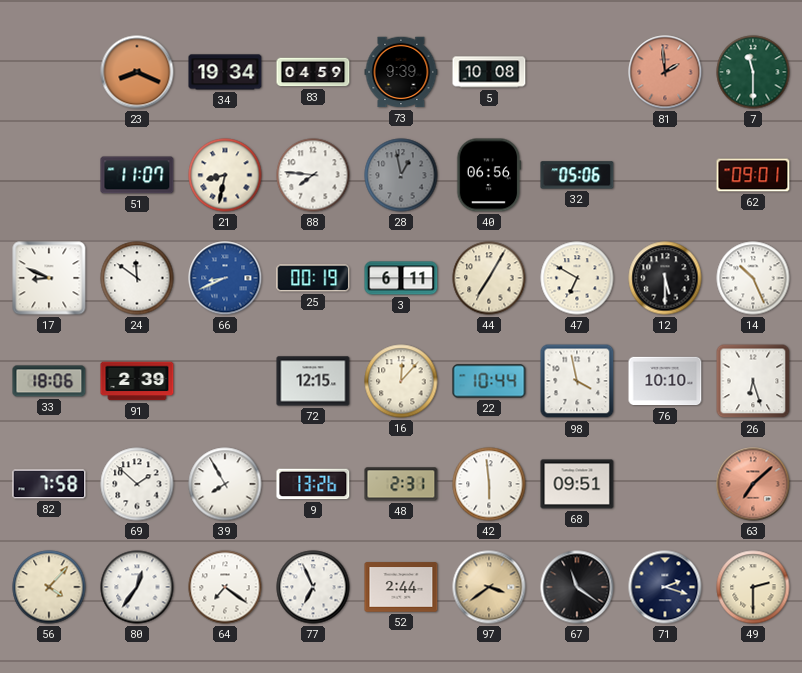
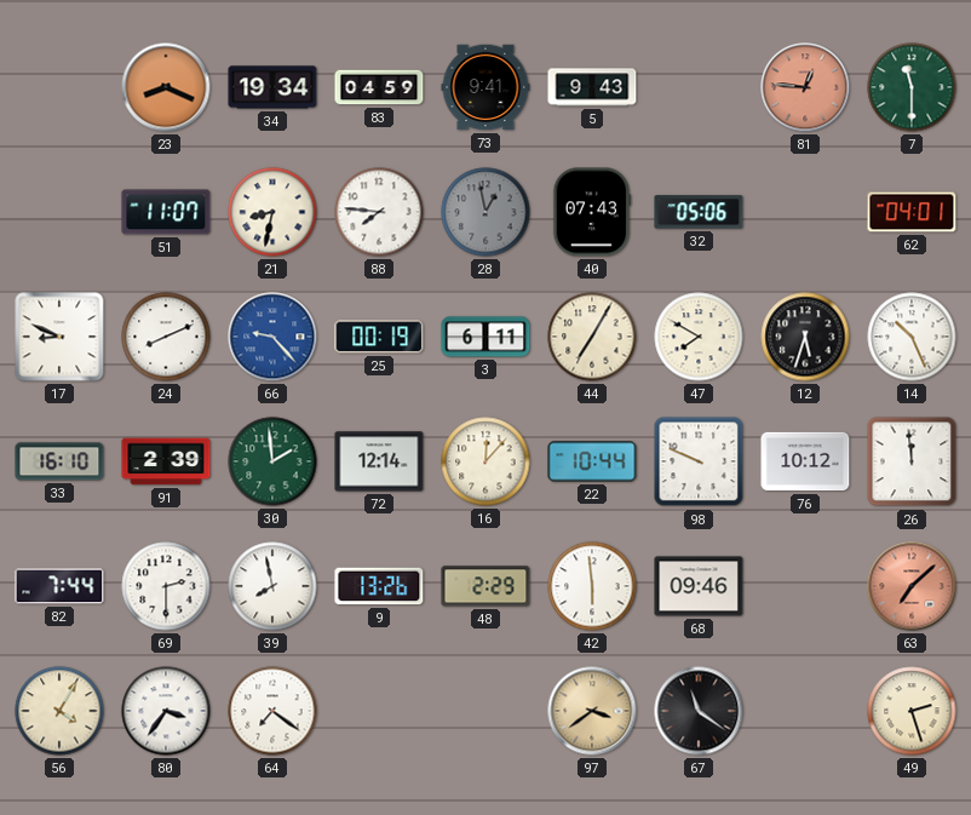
73: 9:39 -> 9:41 (485, 87)
5: 10:08 -> 9:43 (592, 87)
81: 1:59 -> 12:46 (805, 87)
40: 06:56 -> 07:43 (592, 212)
62: 09:01 -> 04:01 (912, 212)
24: 11:51 -> 8:11 (166, 337)
66: 8:41 -> 9:23 (272, 337)
47: 6:50 -> 7:50 (699, 337)
12: 5:30 -> 5:33 (805, 337)
33: 18:06 -> 16:10 (59, 461)
30: none -> 1:59 (272, 461)
72: 12:15 -> 12:14 (379, 461)
98: 3:58 -> 9:49 (699, 461)
76: 10:10 -> 10:12 (805, 461)
26: 6:27 -> 11:59 (912, 461)
82: 7:58 -> 7:44 (59, 586)
69: 1:52 -> 2:30 (166, 586)
39: 7:55 -> 7:58 (272, 586)
48: 2:31 -> 2:29 (485, 586)
68: 09:51 -> 09:46 (699, 586)
56: 4:07 -> 4:05 (59, 711)
80: 12:36 -> 3:36 (166, 711)
77: 6:56 -> none (313, 587)
52: 2:44 -> none (401, 587)
71: 2:18 -> none (665, 587)
49: 2:30 -> 2:27 (912, 711)
